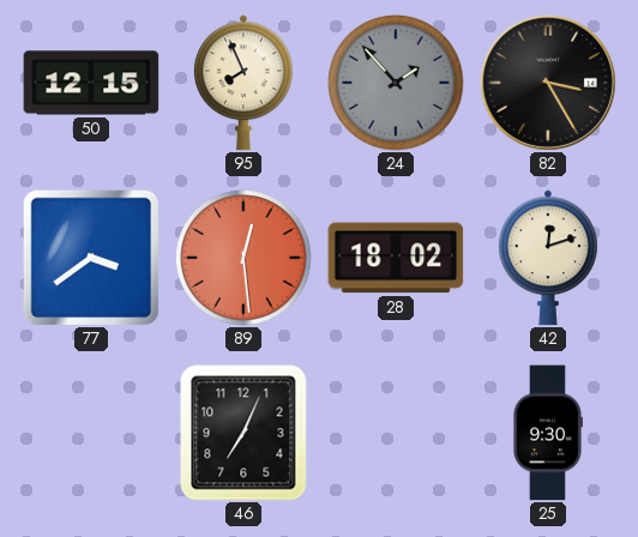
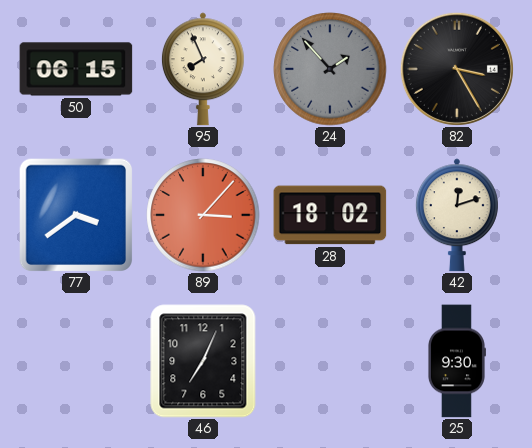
50: 12:15 -> 06:15 (76, 69)
89: 12:29 -> 3:07 (203, 215)
